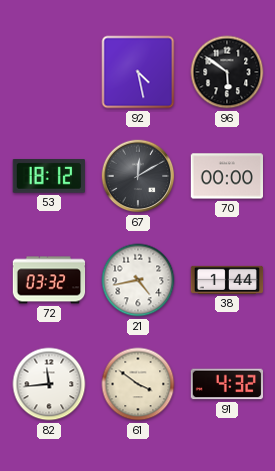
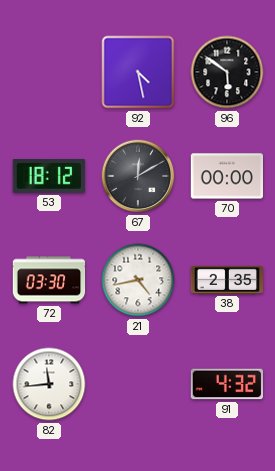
72: 03:32 -> 03:30 (49, 280)
38: 1:44 -> 2:35 (227, 280)
61: 3:51 -> none (138, 384)
